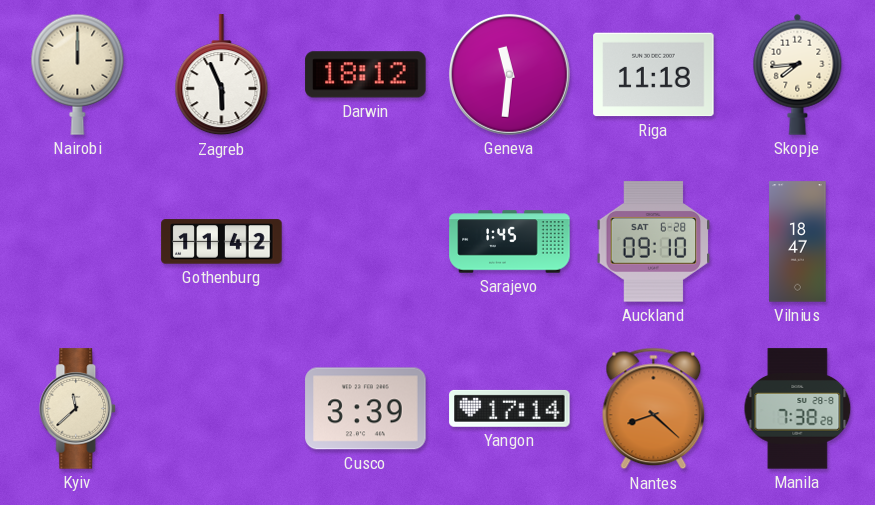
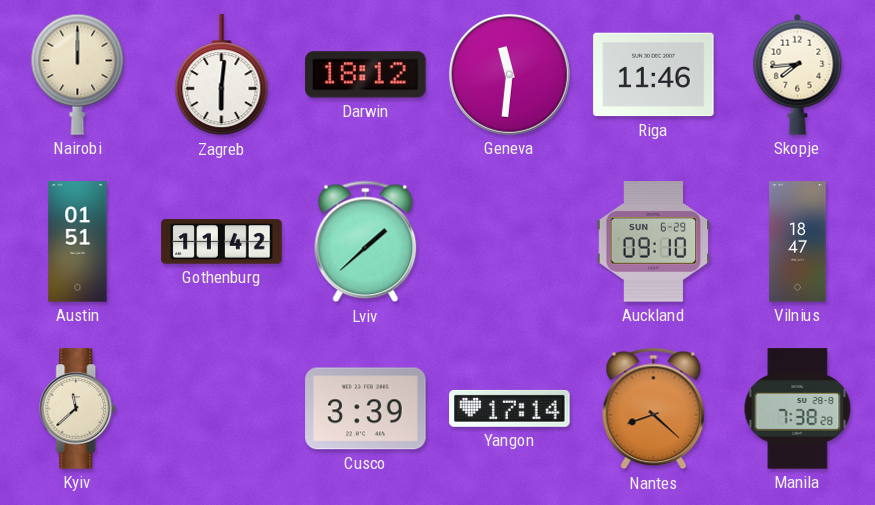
Zagreb: 5:56 -> 6:01 (222, 75)
Riga: 11:18 -> 11:46 (654, 75)
Austin: none -> 01:51 (78, 242)
Lviv: none -> 1:38 (366, 242)
Sarajevo: 1:45 -> none (510, 242)
Auckland date: SAT 6-28 -> SUN 6-29 (654, 242)
